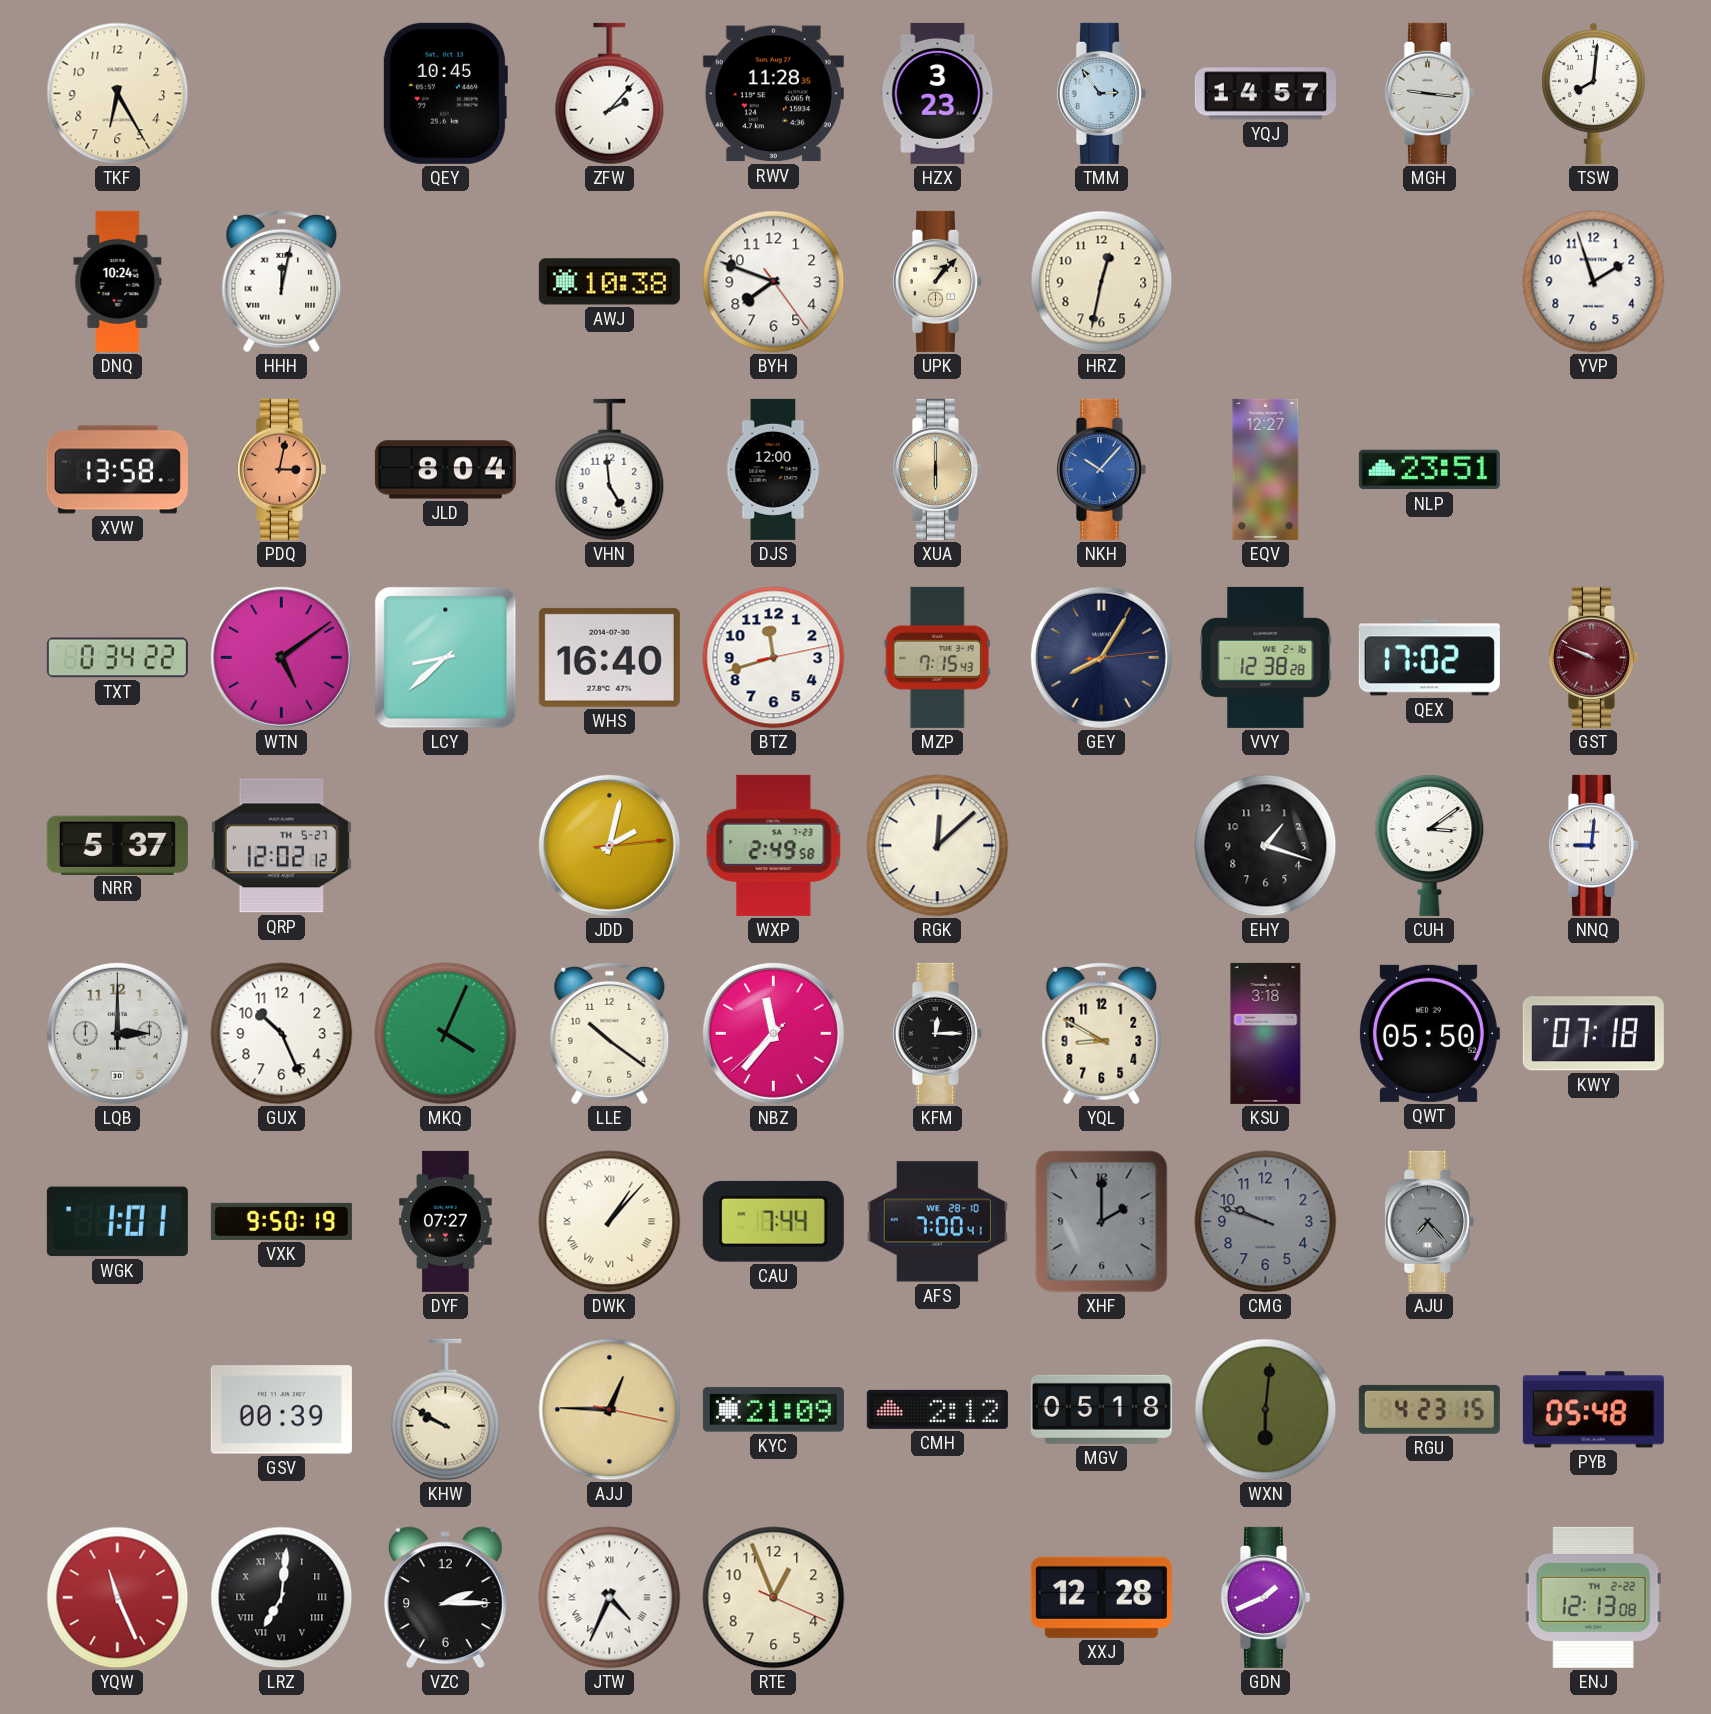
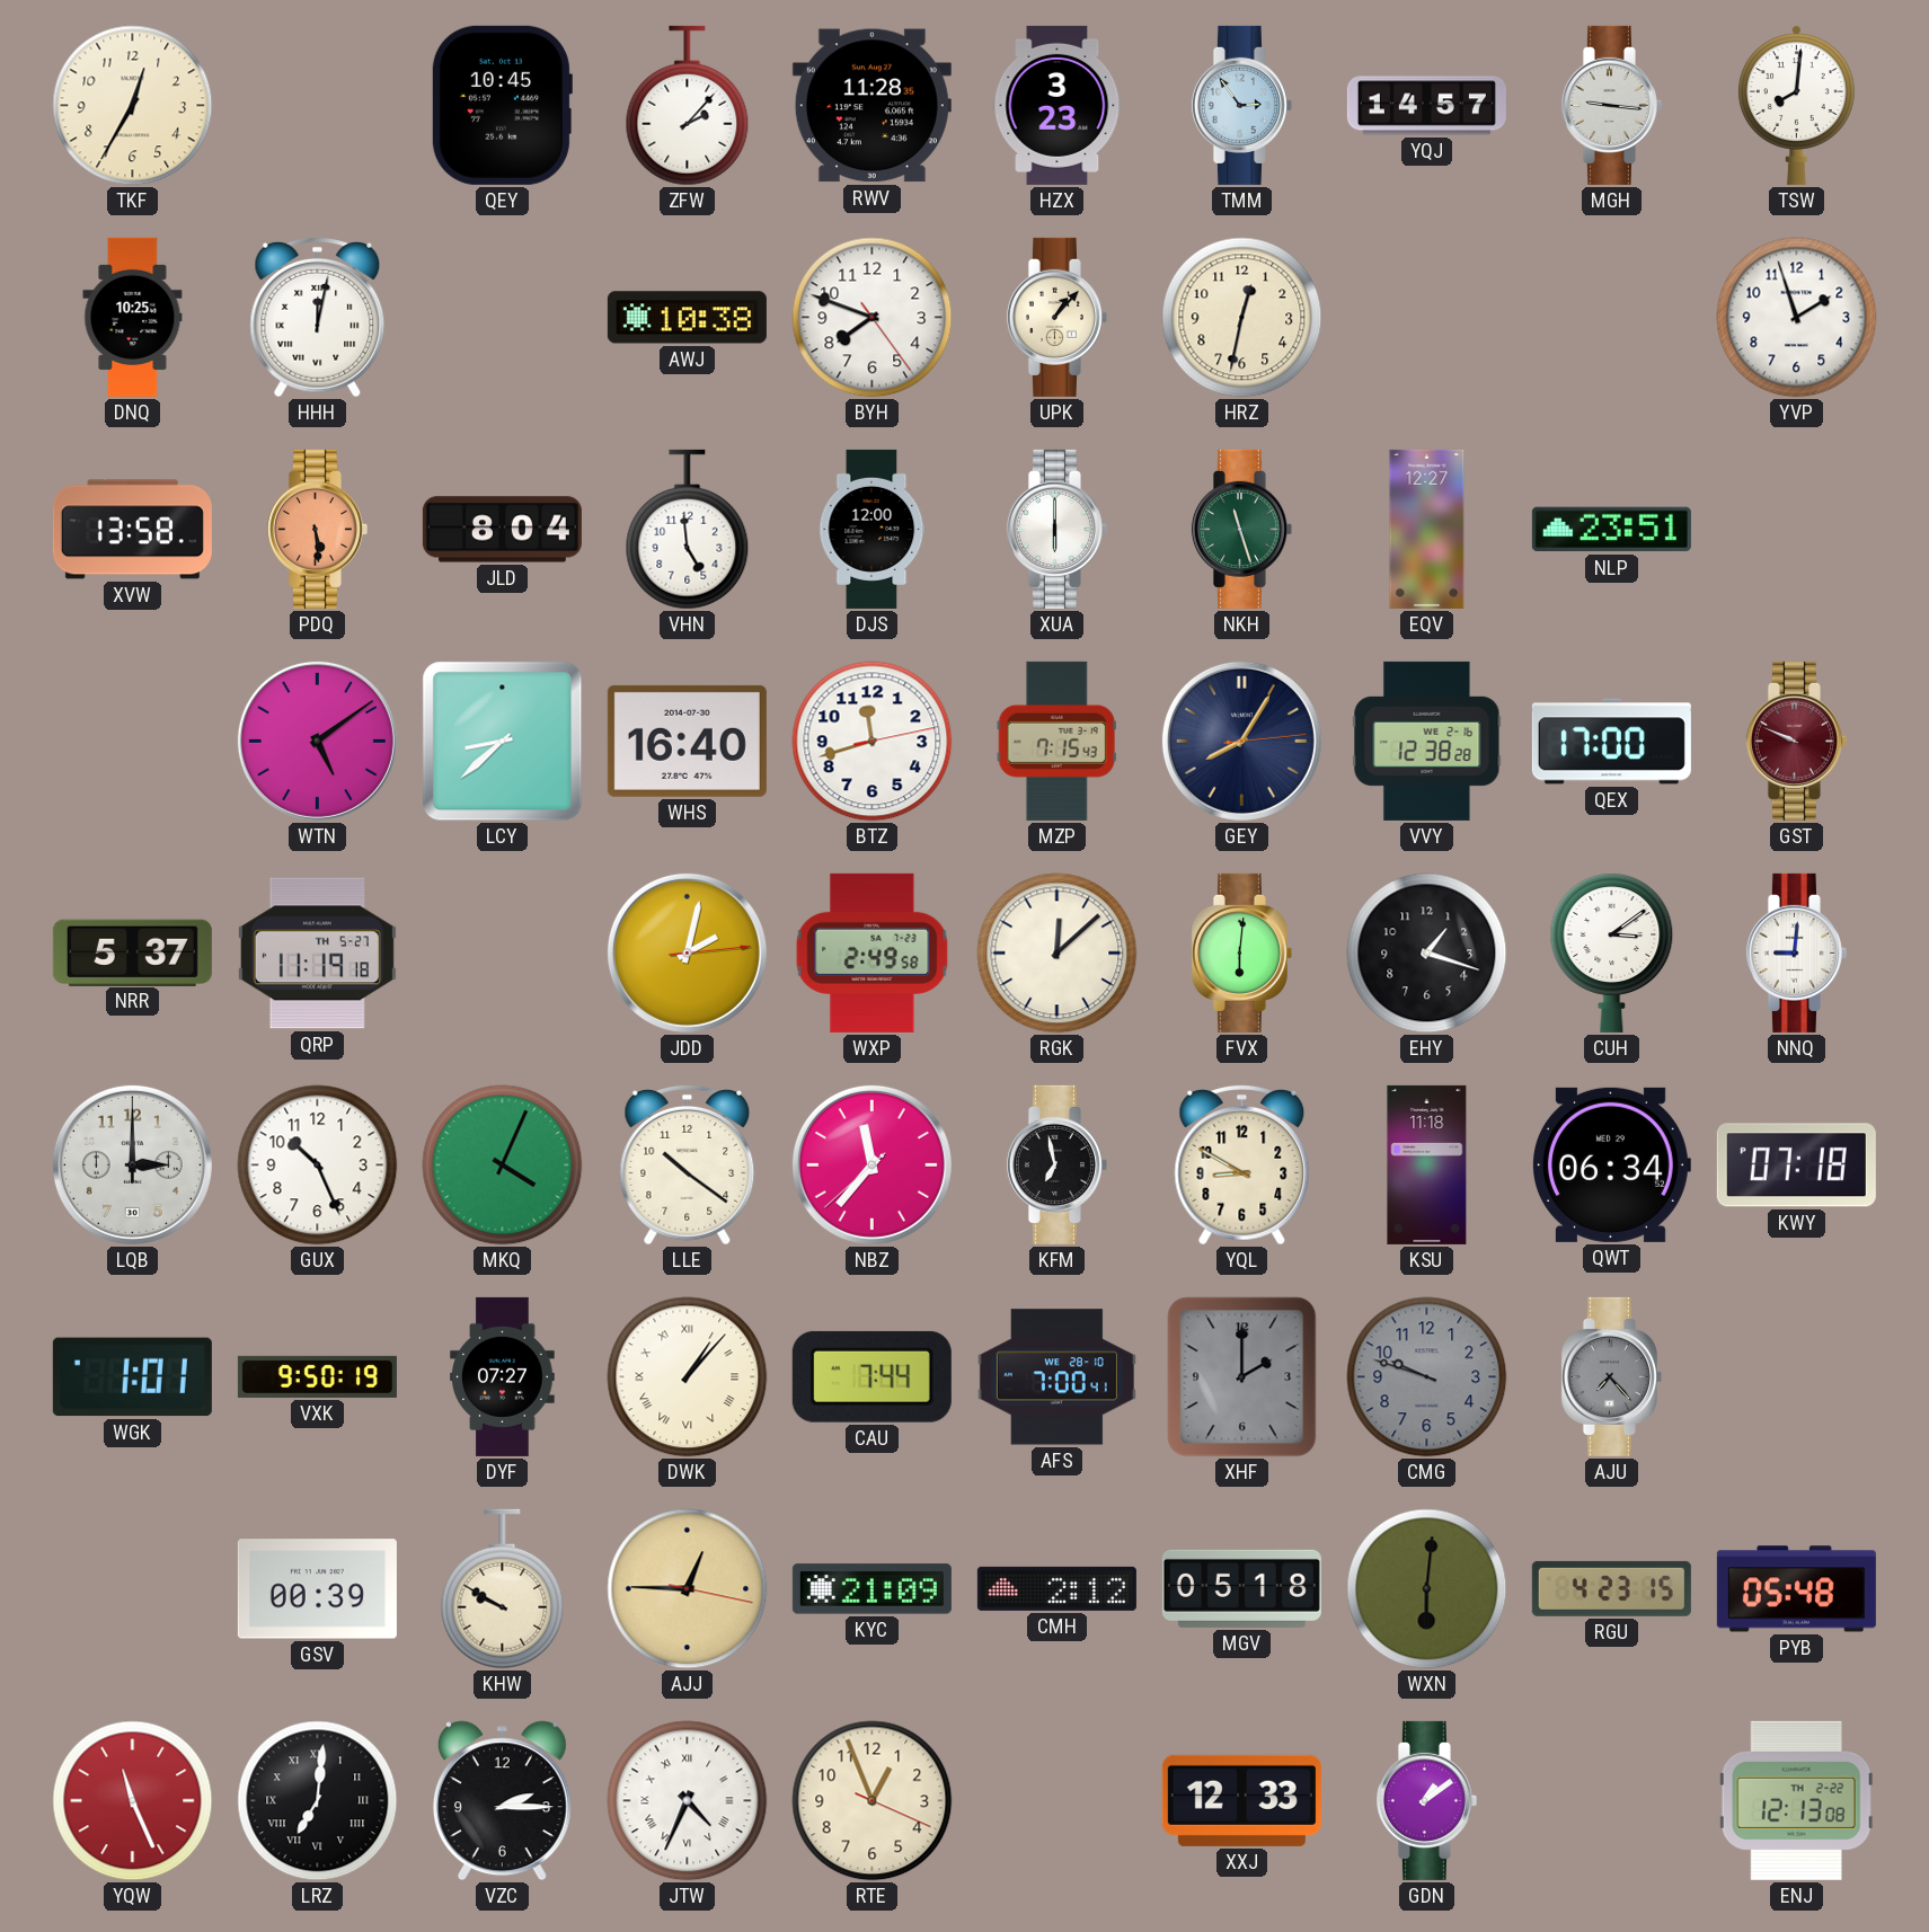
TKF: 6:25 -> 12:35 (133, 106)
DNQ: 10:24 -> 10:25 (133, 317)
PDQ: 3:02 -> 5:29 (317, 529)
XUA dial: champagne -> white (1056, 529)
NKH: 10:07 -> 11:27 (1241, 529)
NKH dial: blue -> green (1241, 529)
TXT: 0:34 -> none (117, 658)
QEX: 17:02 -> 17:00 (1611, 742)
QRP: 12:02 -> 11:19 (317, 954)
FVX: none -> 6:01 (1241, 952)
KFM: 12:15 -> 6:58 (1056, 1164)
KSU: 3:18 -> 11:18 (1427, 1164)
QWT: 05:50 -> 06:34 (1612, 1164)
XXJ: 12:28 -> 12:33 (1241, 1800)
GDN: 1:41 -> 1:09 (1426, 1800)
